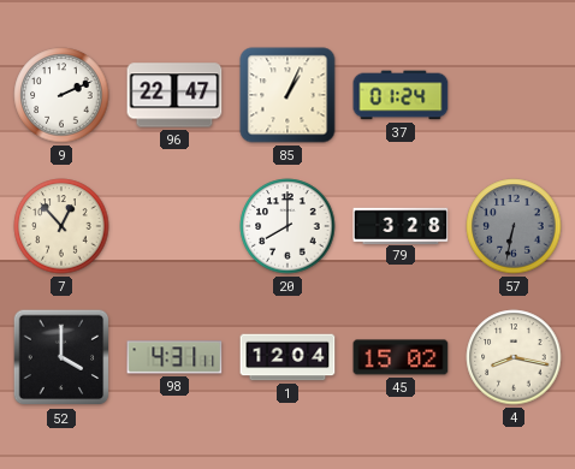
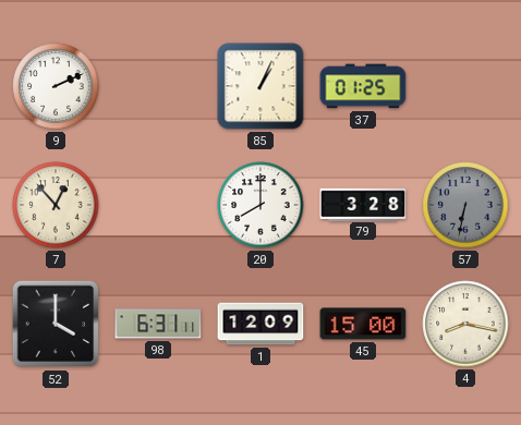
96: 22:47 -> none (174, 95)
37: 01:24 -> 01:25 (363, 86)
98: 4:31 -> 6:31 (158, 324)
1: 12:04 -> 12:09 (260, 324)
45: 15:02 -> 15:00 (363, 324)
